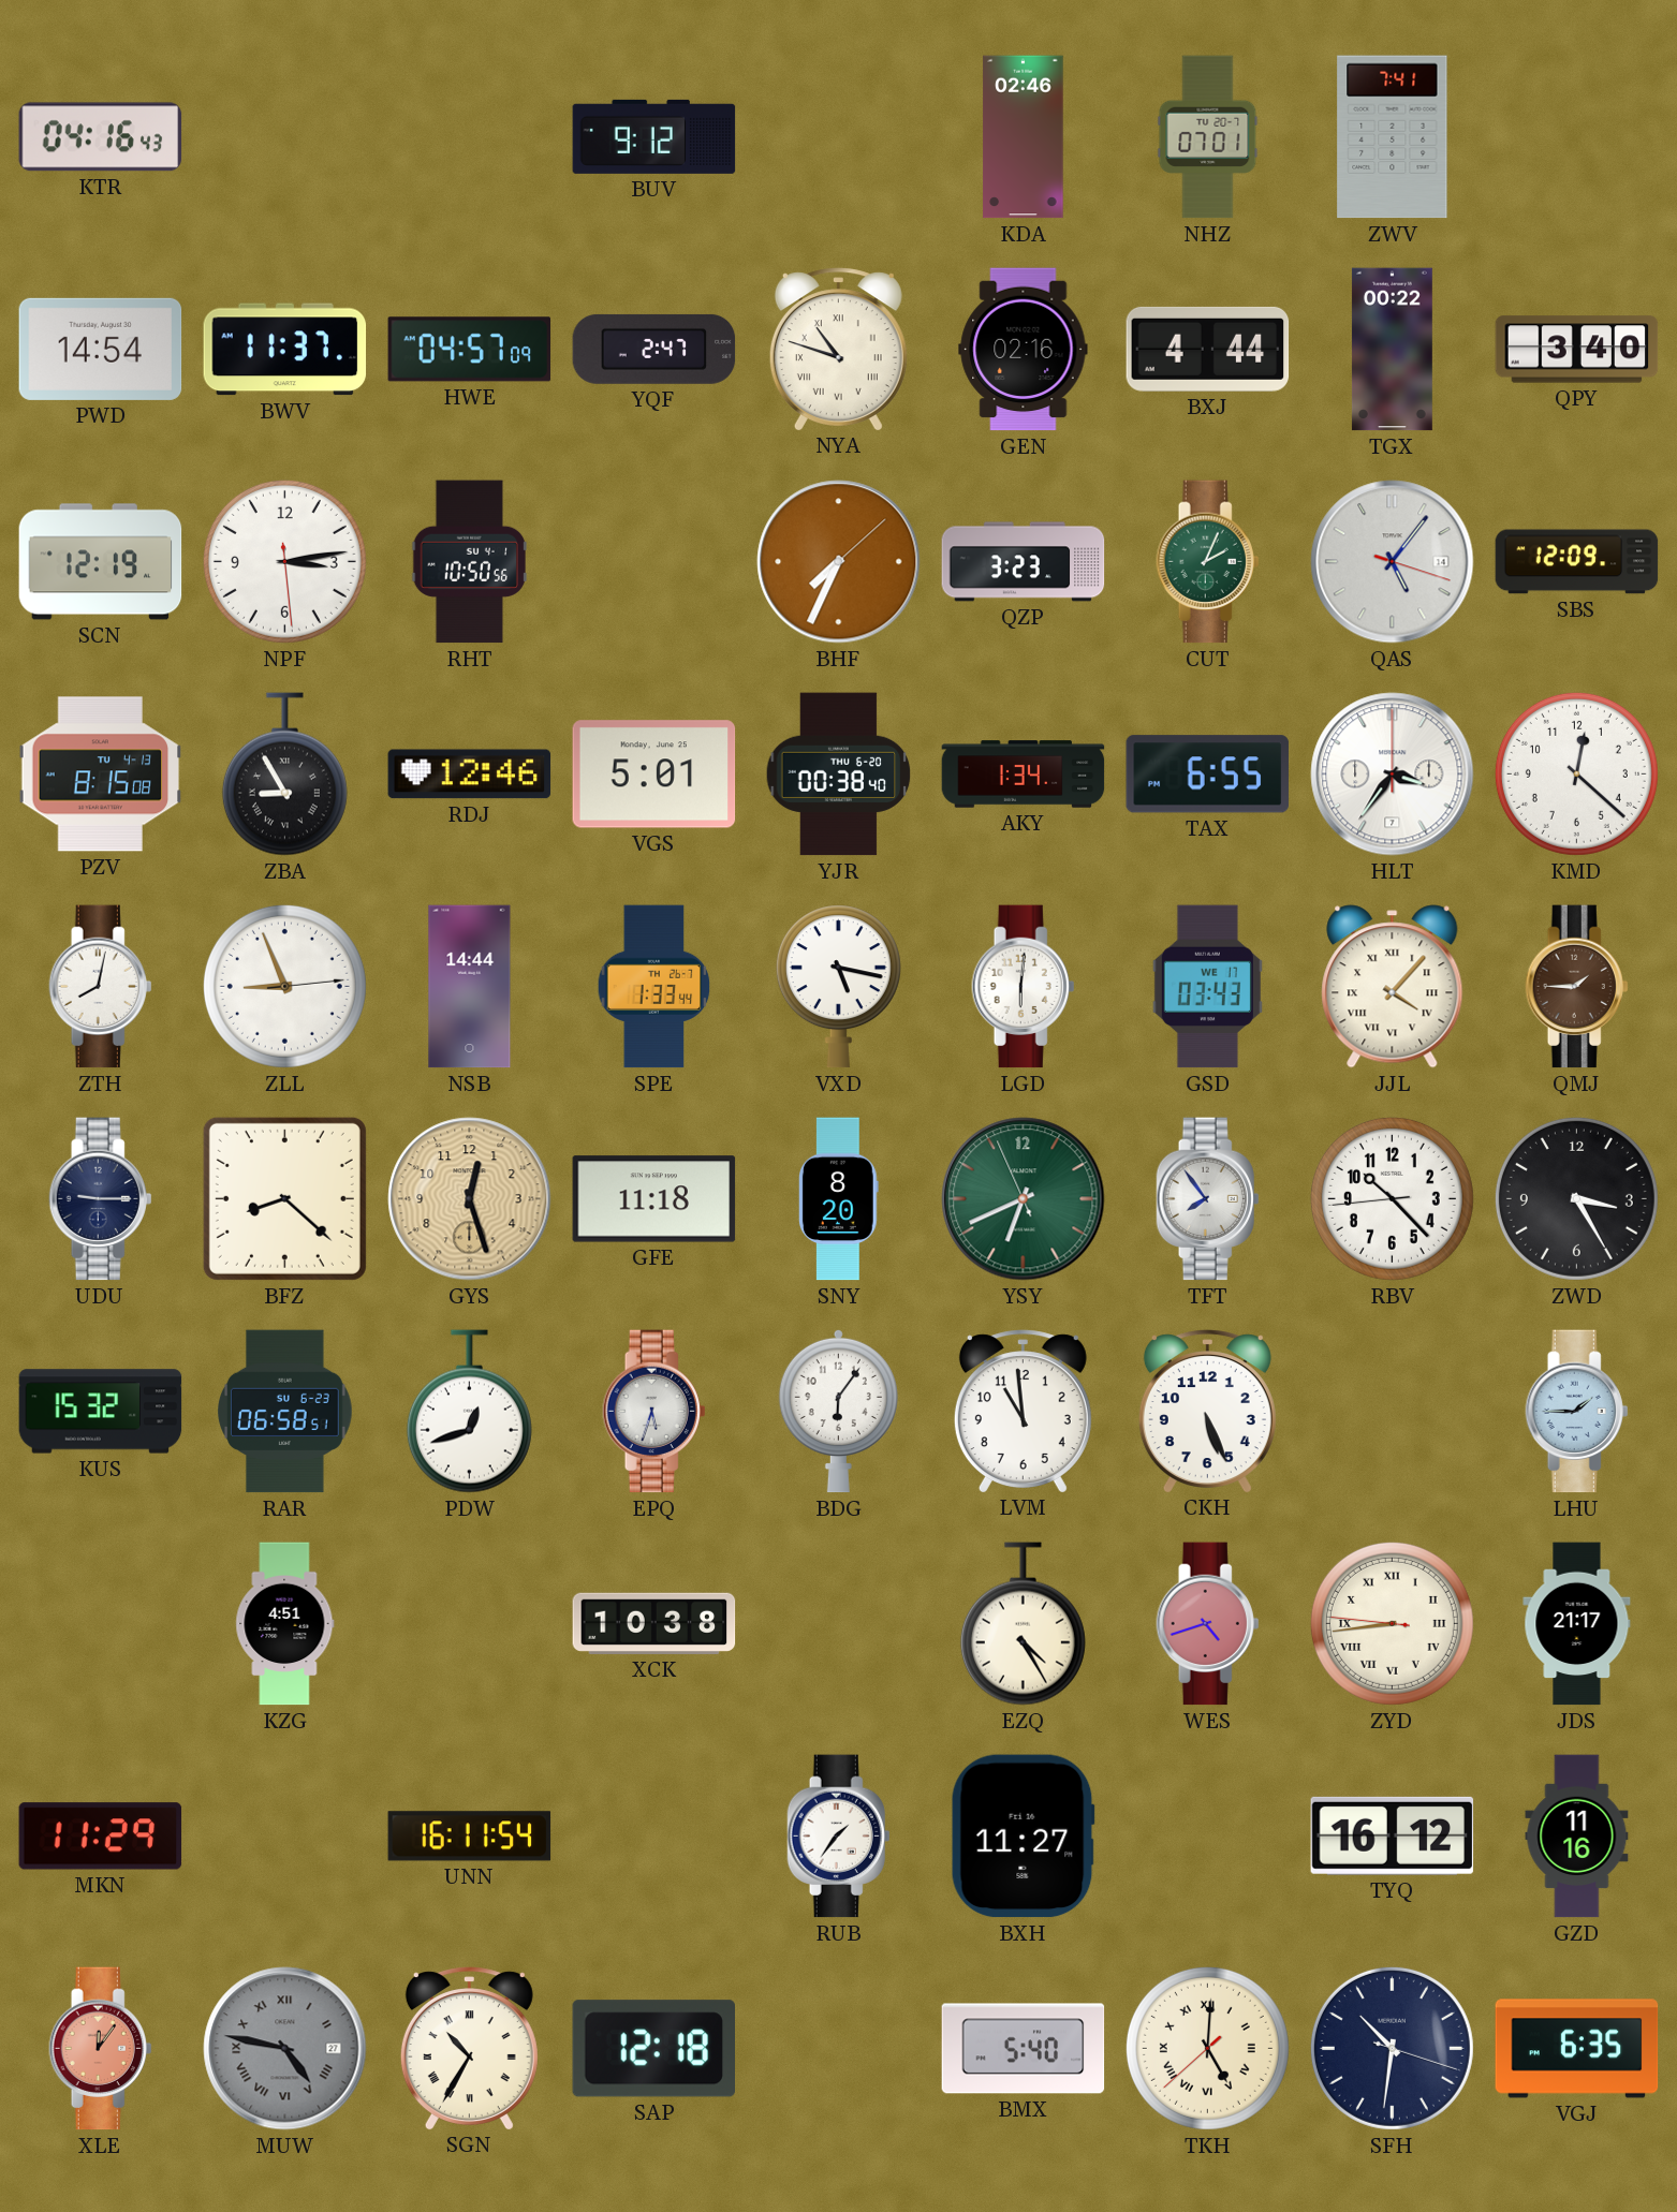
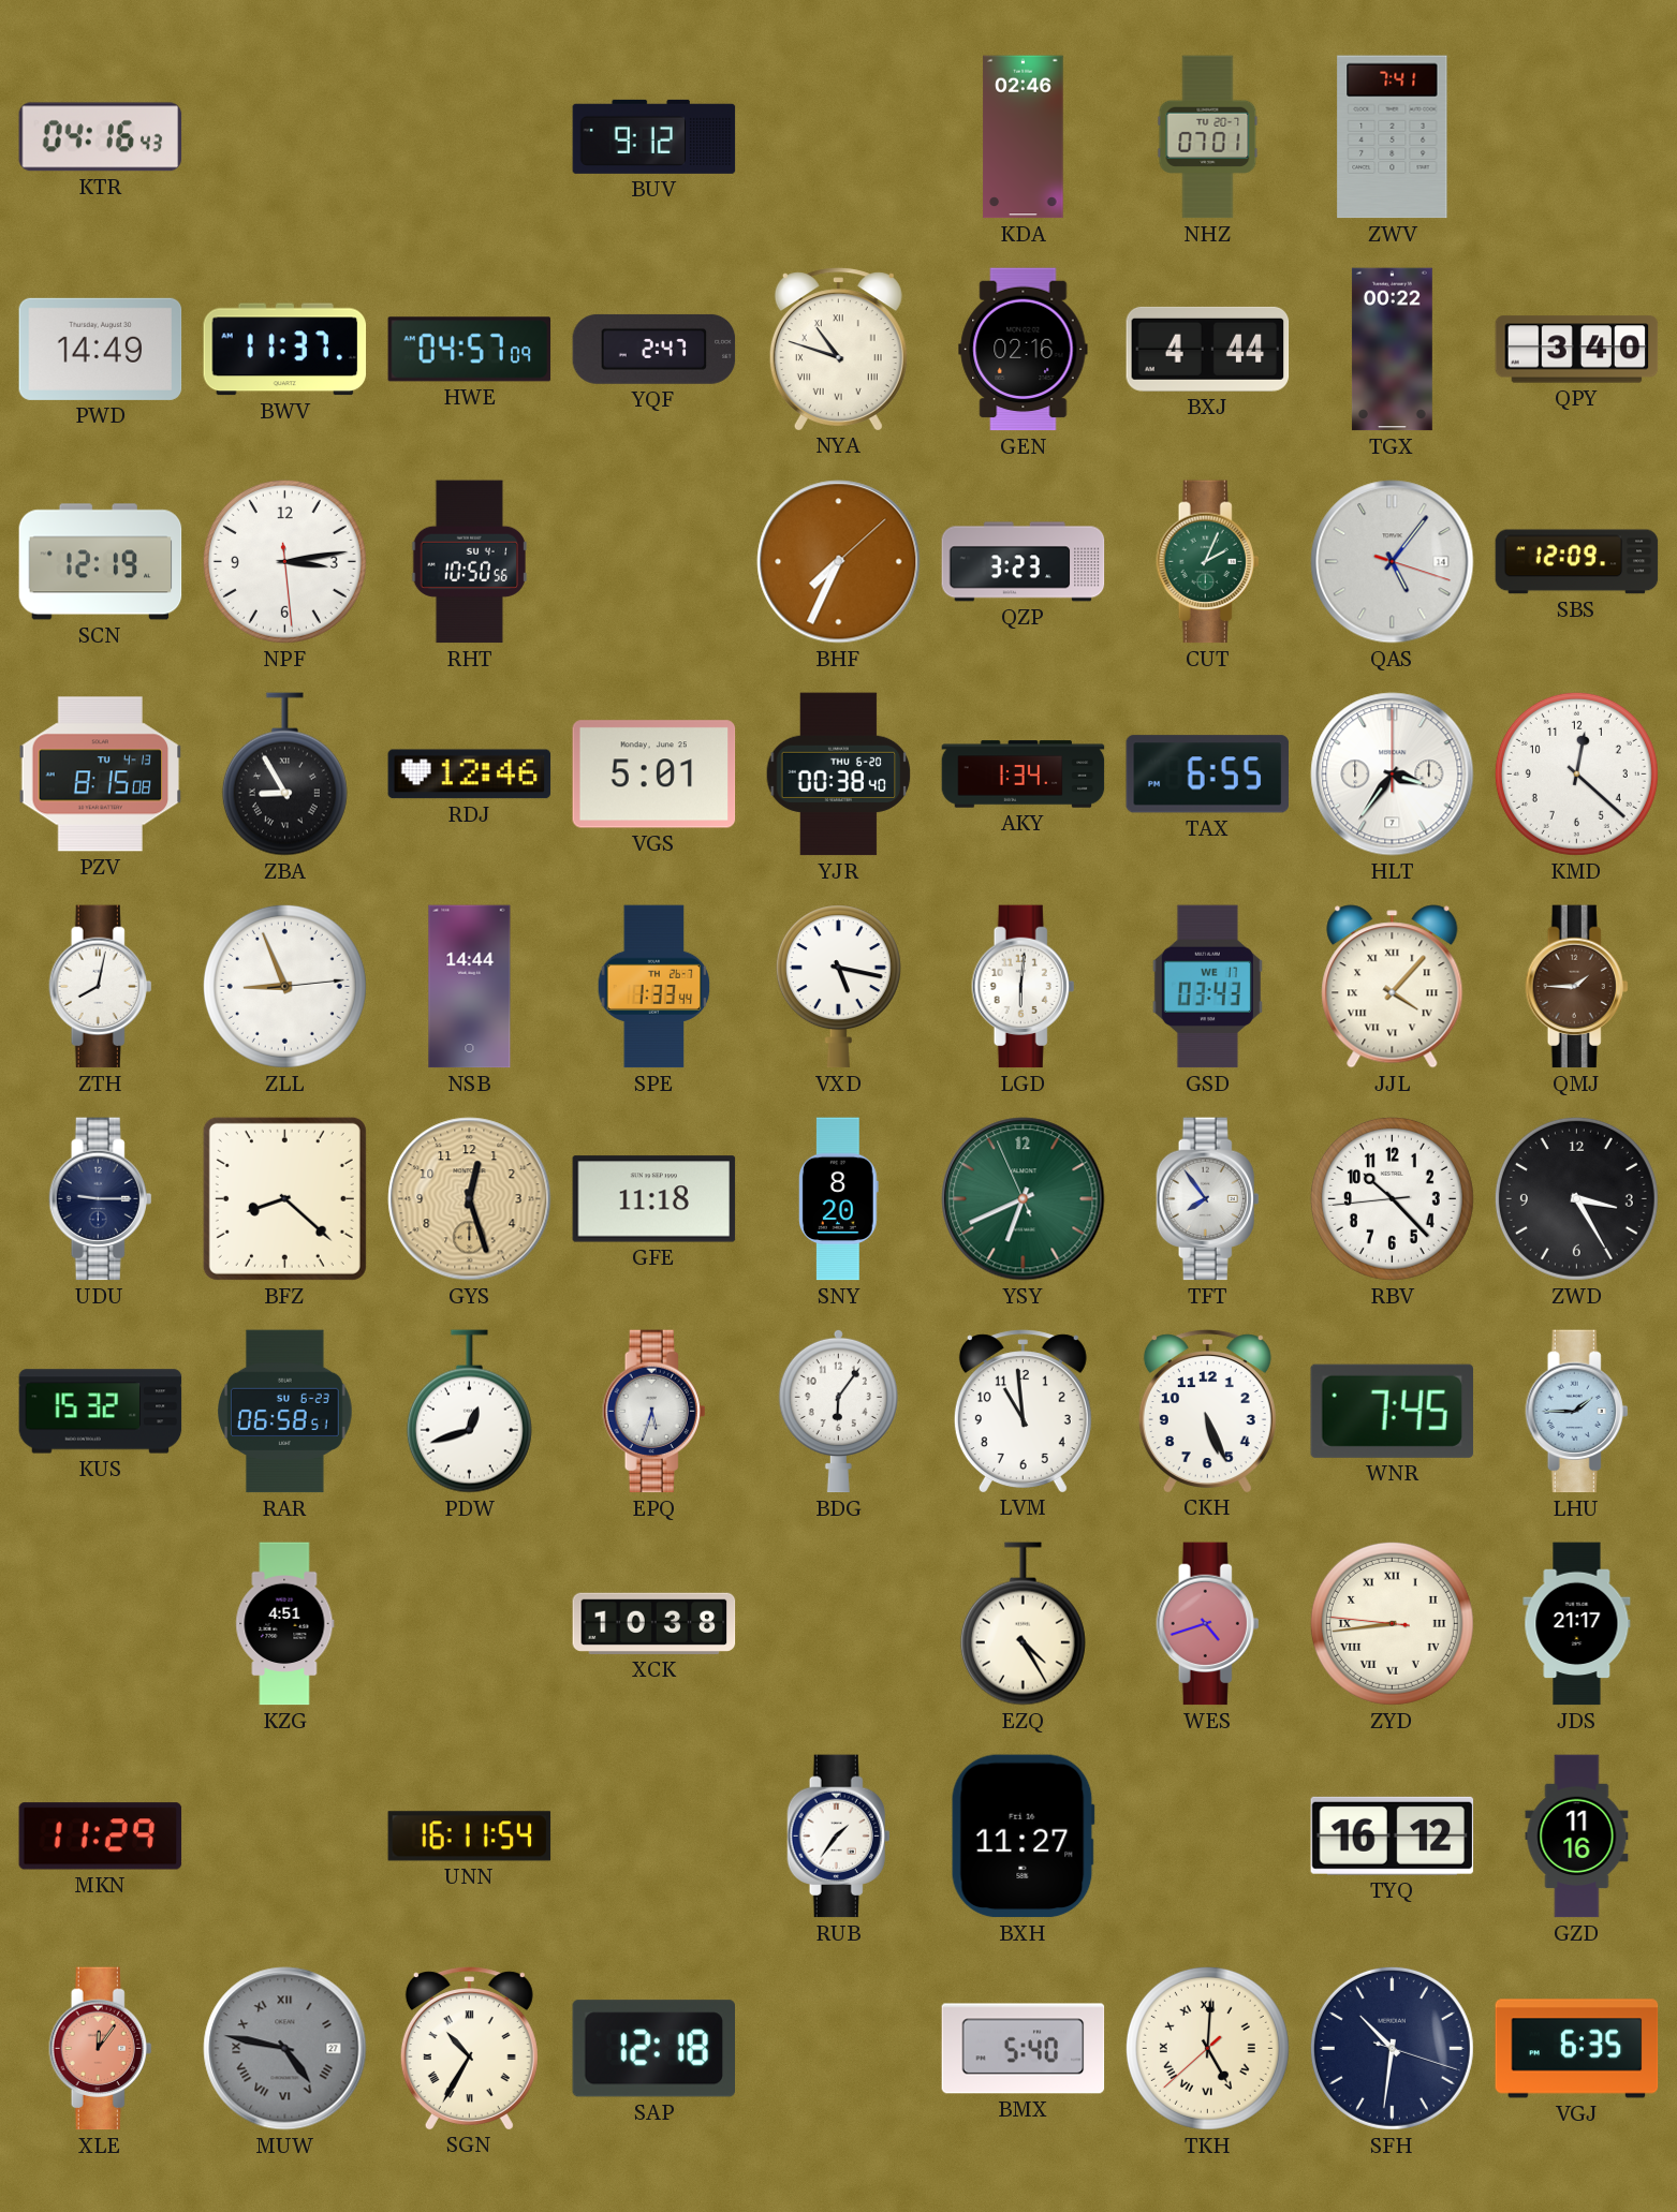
PWD: 14:54 -> 14:49 (101, 349)
WNR: none -> 7:45 (1392, 1411)
